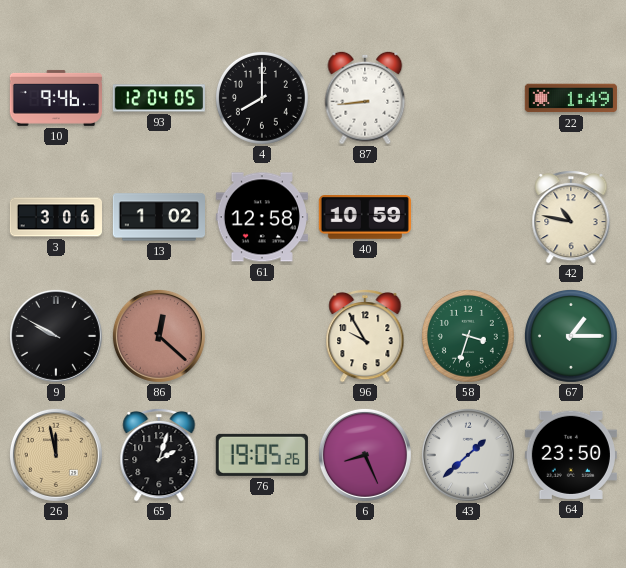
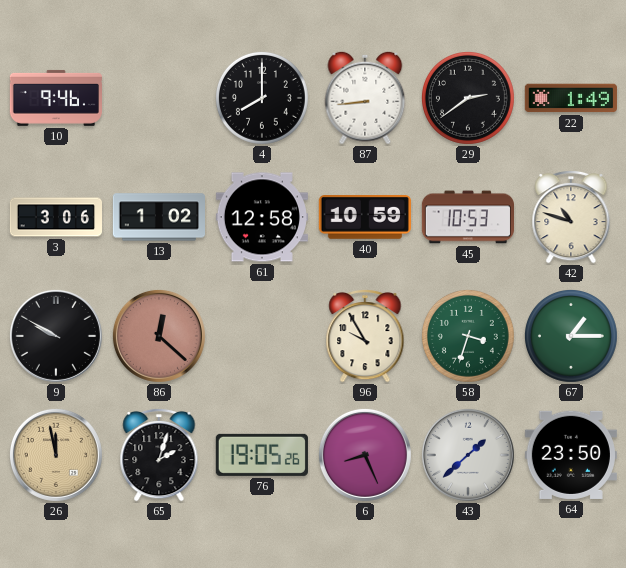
93: 12:04 -> none (158, 98)
29: none -> 2:39 (468, 98)
45: none -> 10:53 (467, 217)
42: 10:47 -> 10:48 (571, 217)
